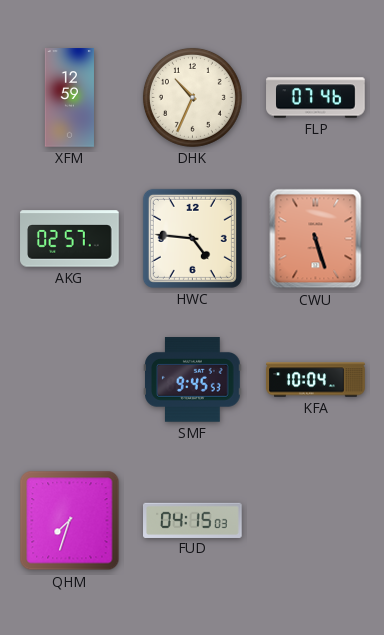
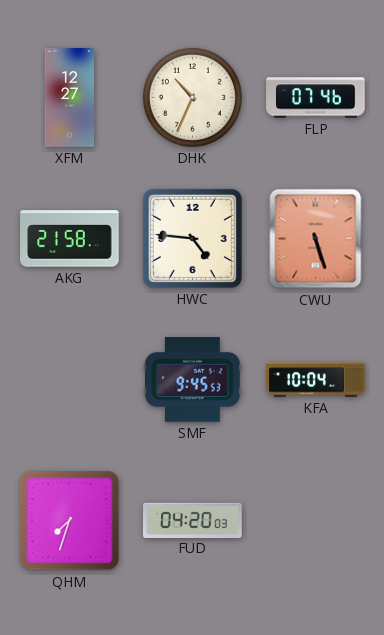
XFM: 12:59 -> 12:27 (69, 98)
AKG: 02:57 -> 21:58 (70, 239)
FUD: 04:15 -> 04:20 (193, 520)
